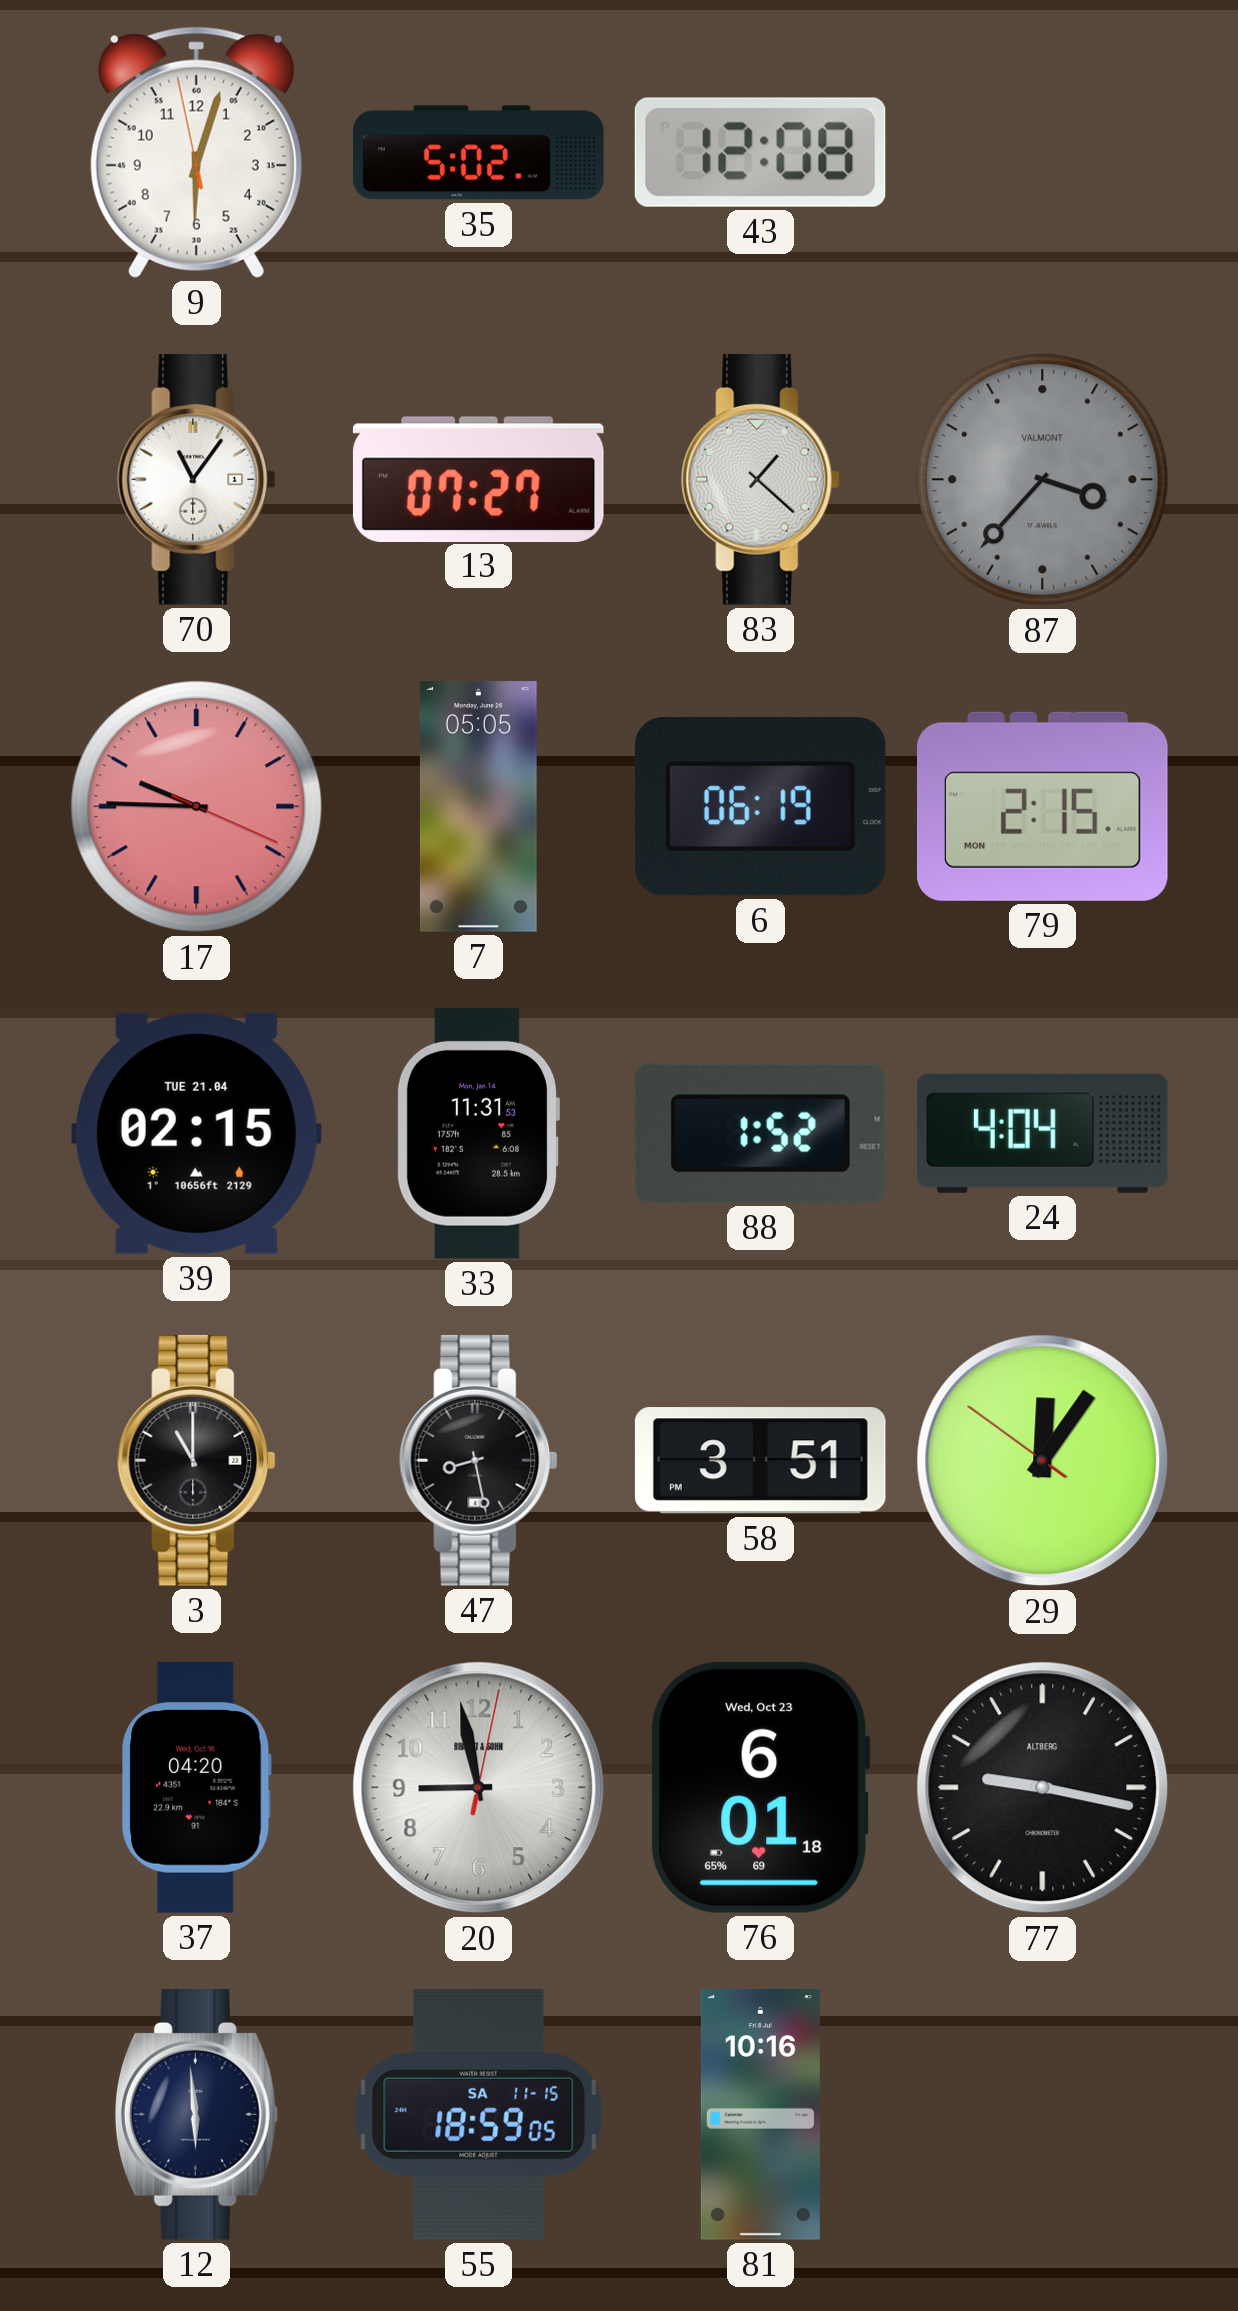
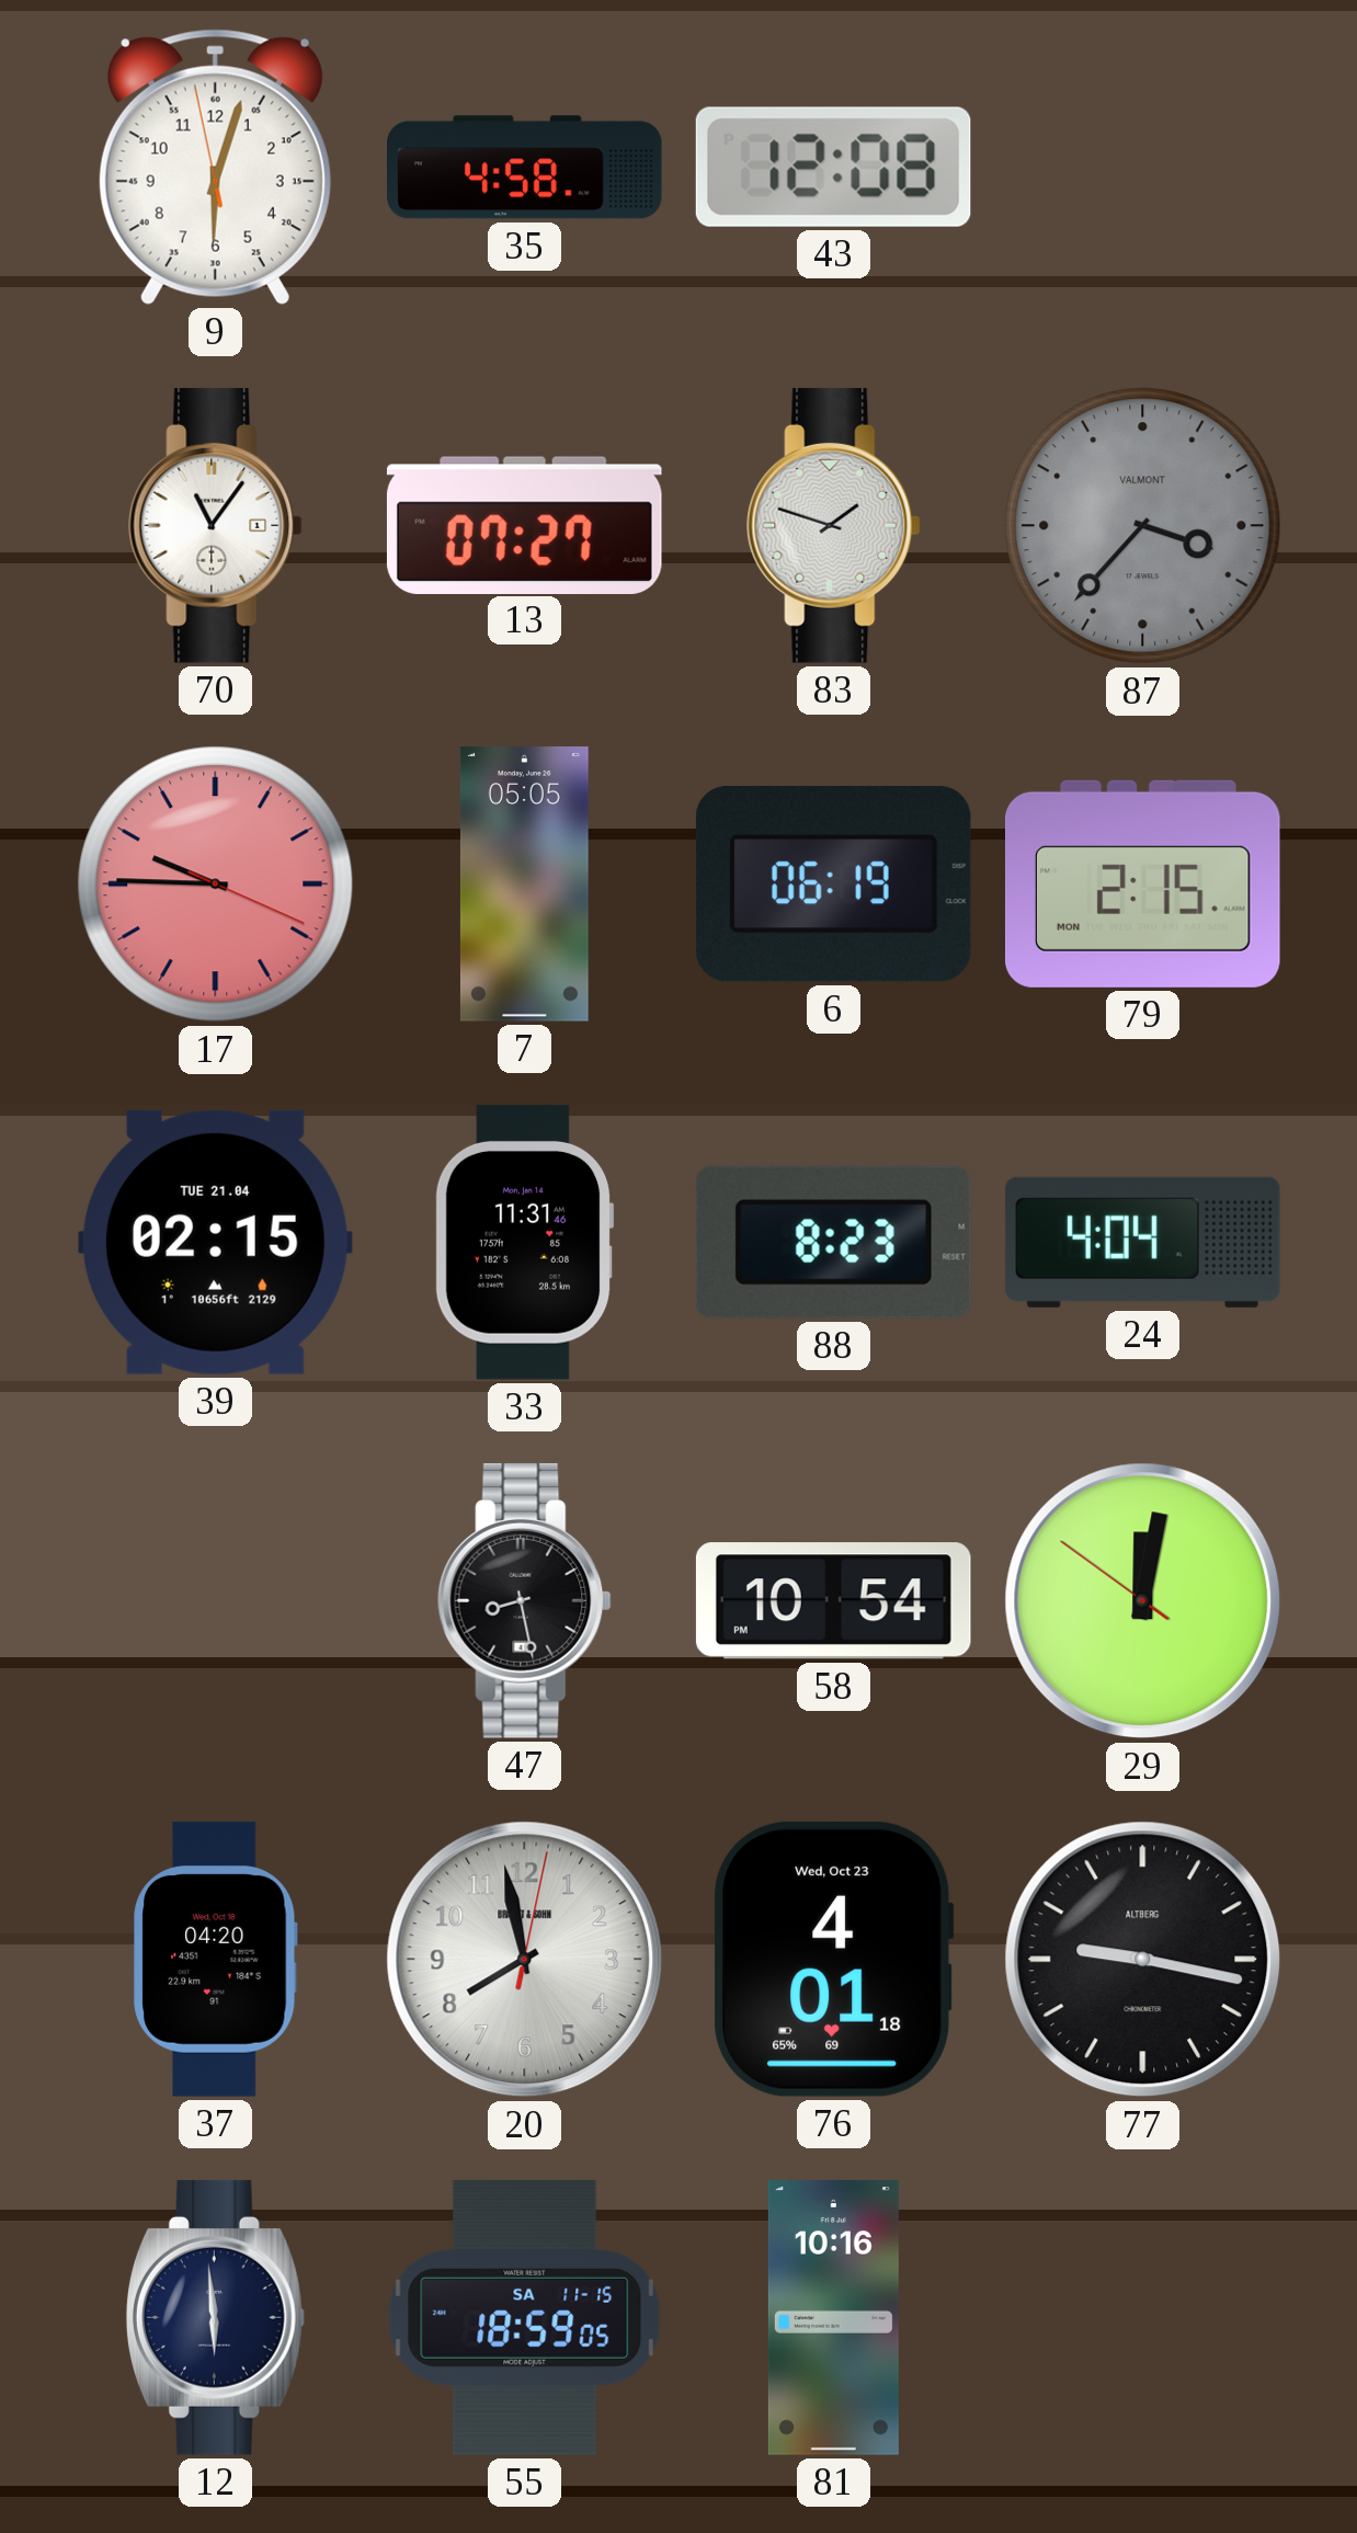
35: 5:02 -> 4:58 (525, 168)
83: 1:22 -> 1:48 (834, 525)
33: 11:31:53 -> 11:31:46 (524, 1242)
88: 1:52 -> 8:23 (833, 1242)
3: 11:00 -> none (197, 1460)
58: 3:51 -> 10:54 (833, 1601)
29: 12:05 -> 12:01 (1143, 1601)
20: 8:58 -> 7:58 (525, 1960)
76: 6:01 -> 4:01 (834, 1959)
